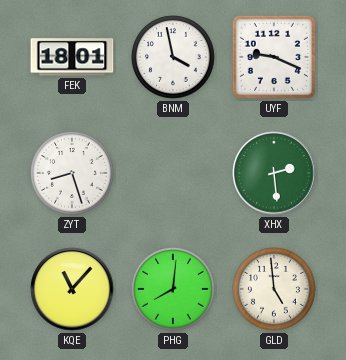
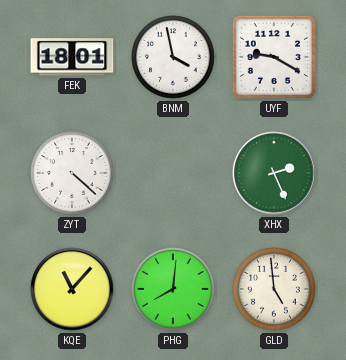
UYF: 9:19 -> 9:20 (274, 57)
ZYT: 8:27 -> 4:22 (72, 173)
XHX: 2:29 -> 2:26 (274, 173)
